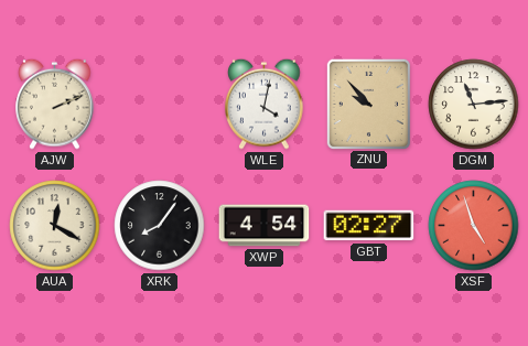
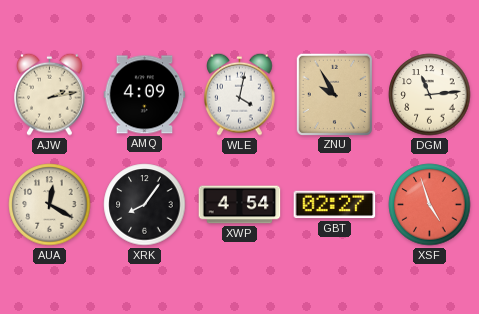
AJW: 2:11 -> 2:13 (50, 94)
AMQ: none -> 4:09 (145, 95)
ZNU: 9:53 -> 9:55 (334, 94)
